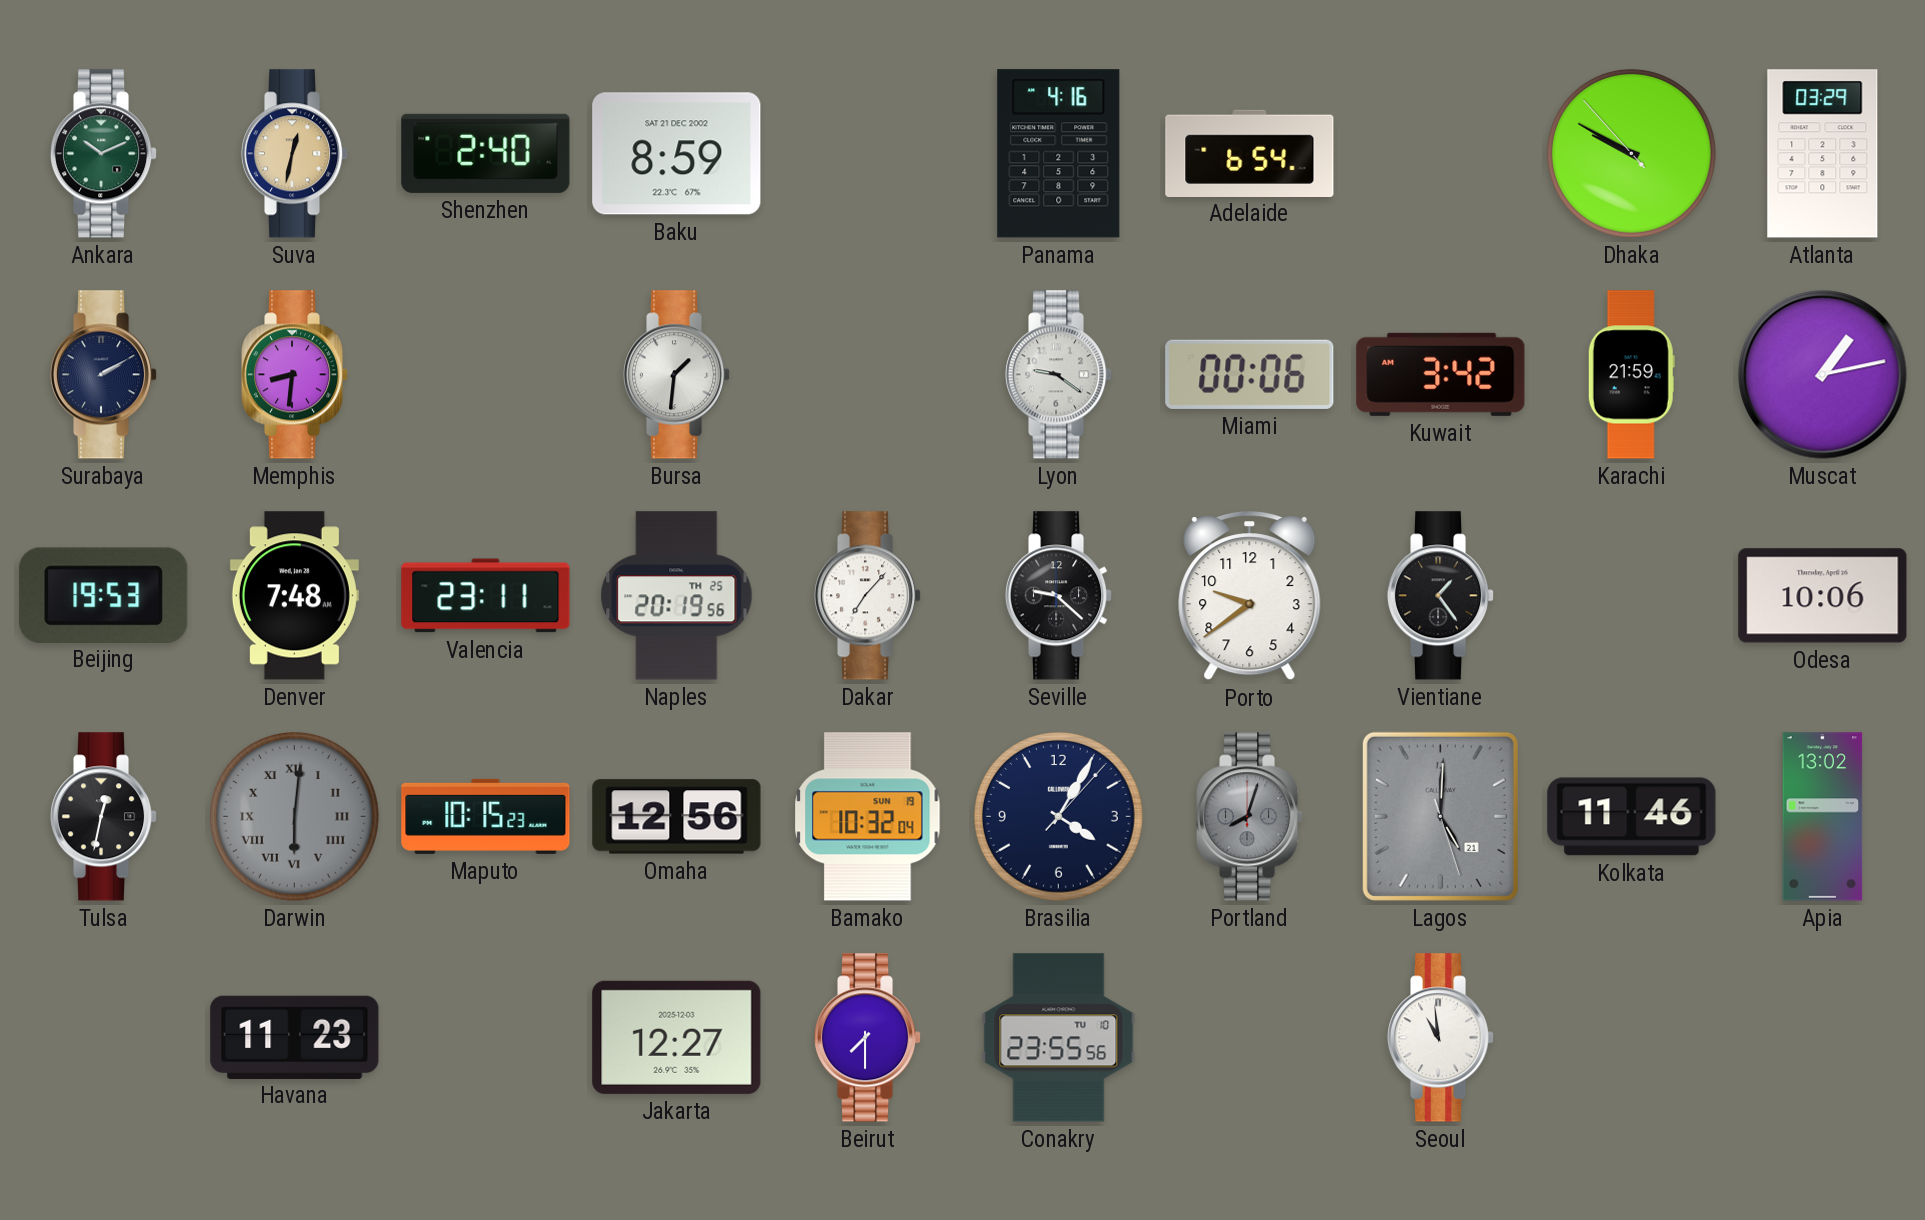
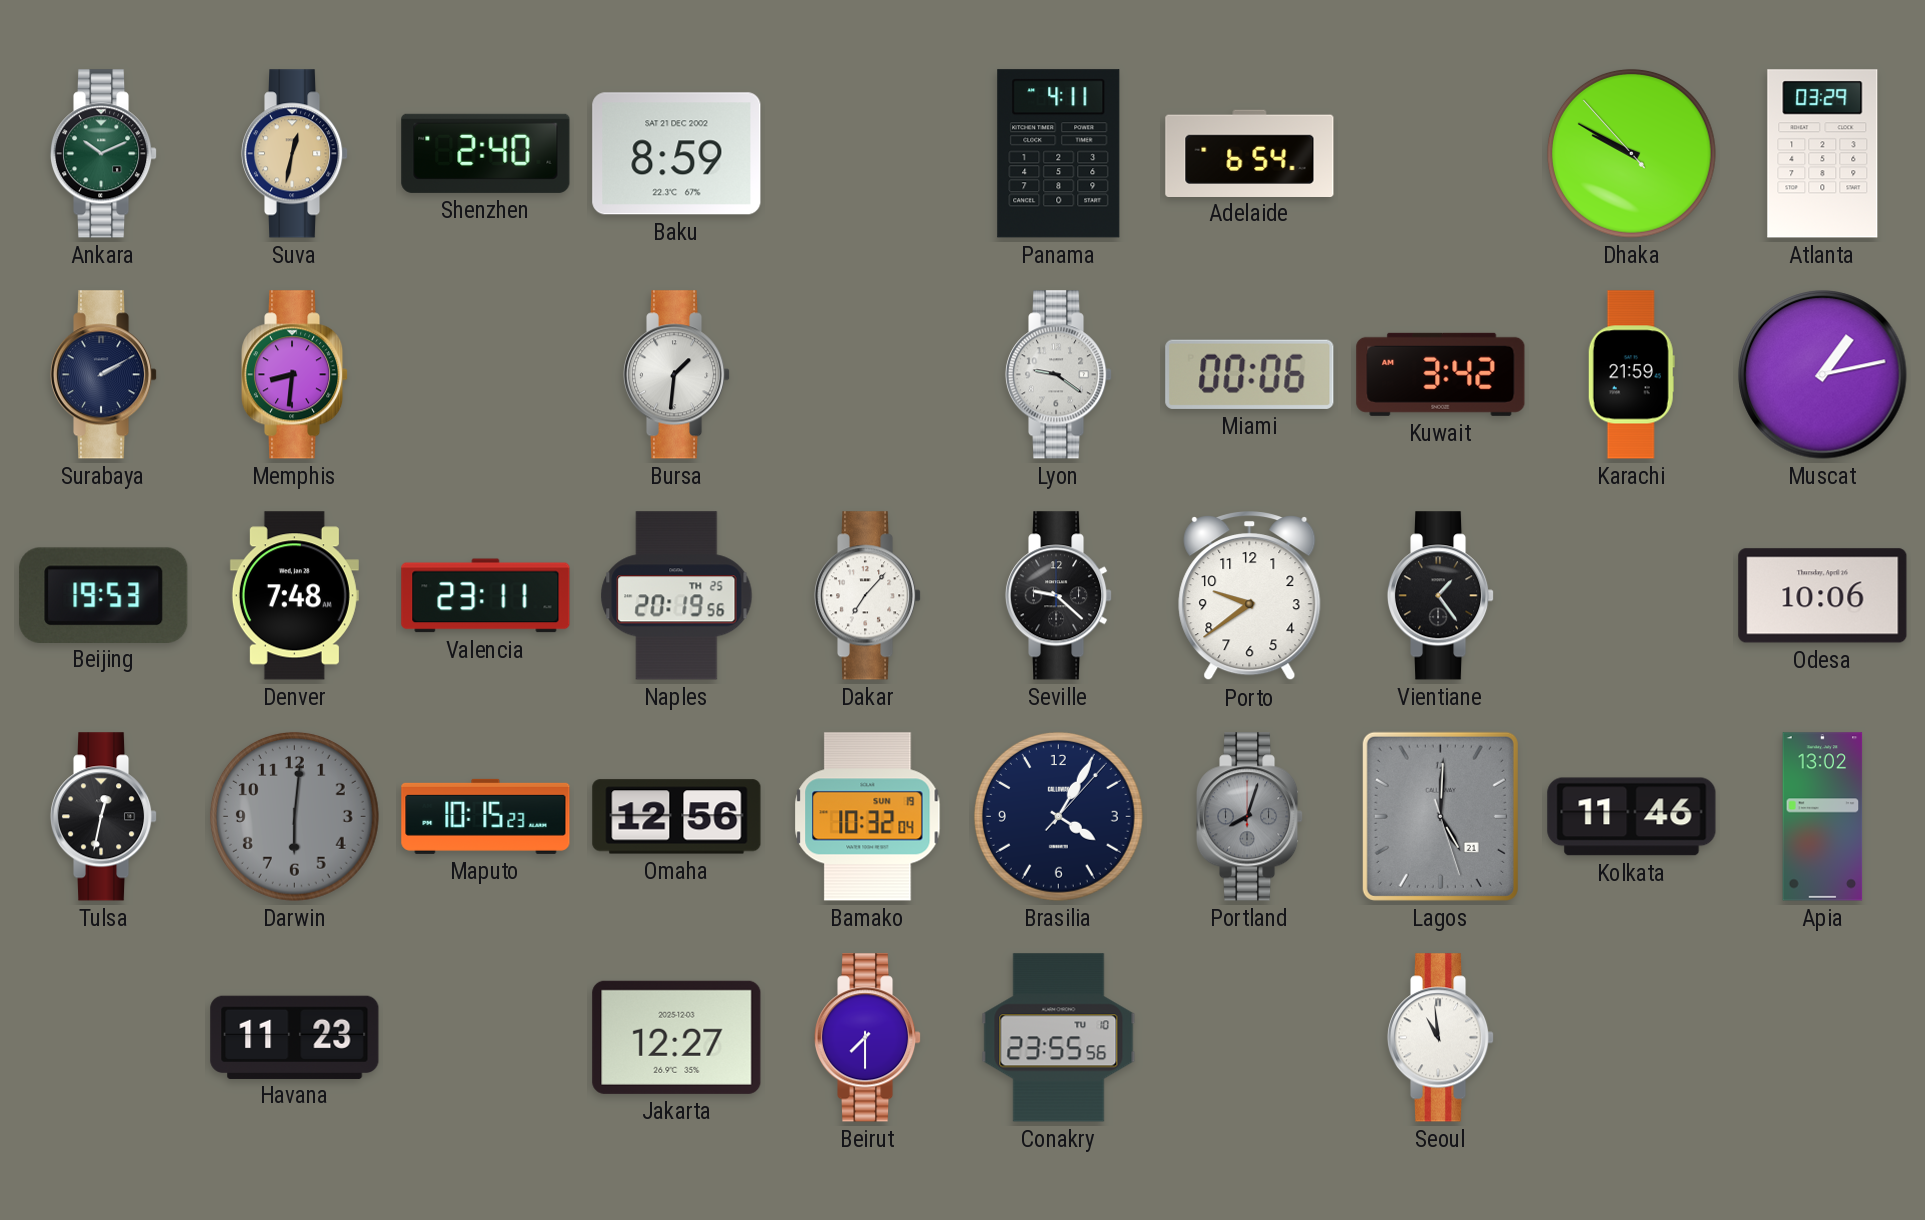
Panama: 4:16 -> 4:11 (1059, 154)
Darwin numerals: Roman -> Arabic (294, 816)
